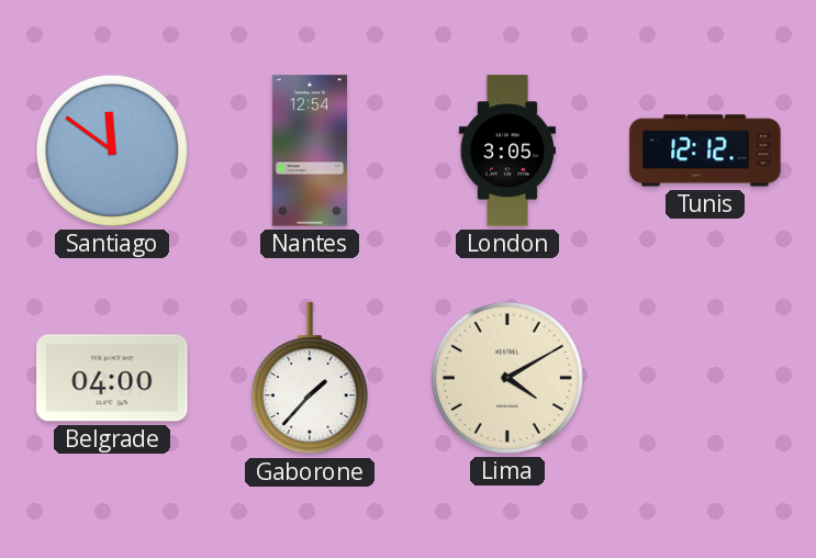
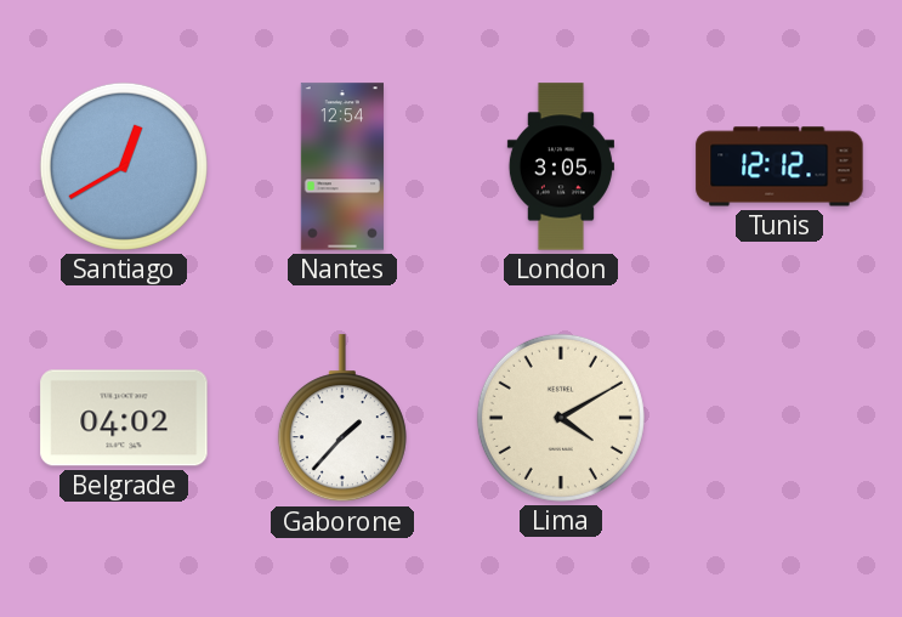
Santiago: 11:51 -> 12:40 (124, 166)
Belgrade: 04:00 -> 04:02 (124, 418)
